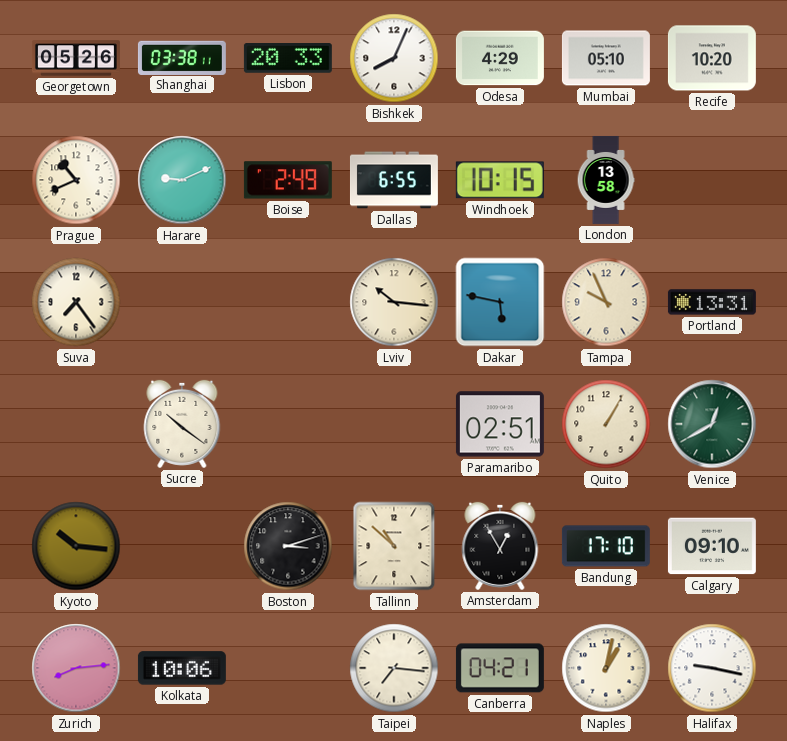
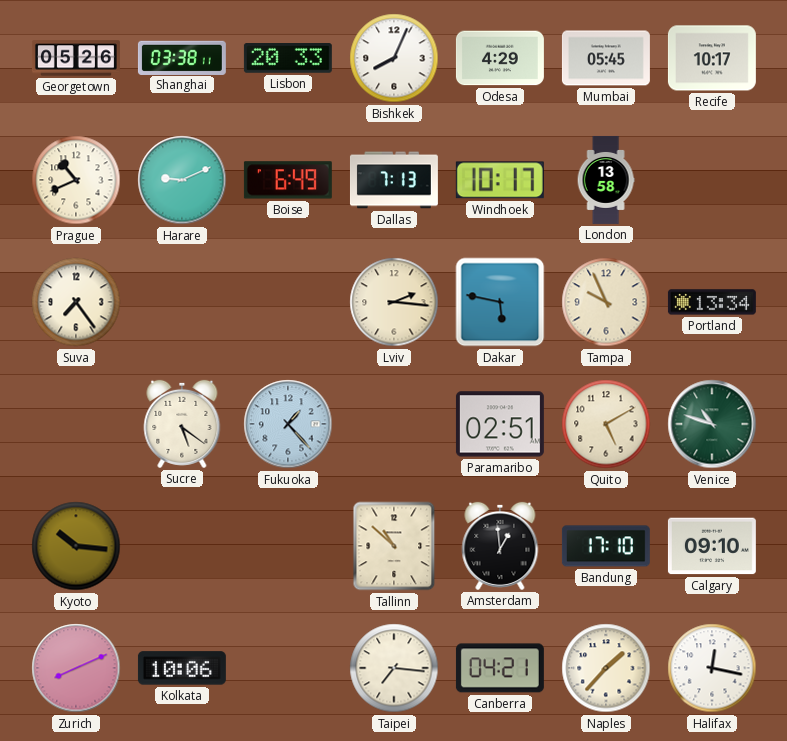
Mumbai: 05:10 -> 05:45 (606, 58)
Recife: 10:20 -> 10:17 (712, 58)
Boise: 2:49 -> 6:49 (288, 180)
Dallas: 6:55 -> 7:13 (394, 180)
Windhoek: 10:15 -> 10:17 (500, 180)
Lviv: 10:16 -> 2:16 (394, 302)
Portland: 13:31 -> 13:34 (712, 302)
Sucre: 10:21 -> 5:21 (182, 424)
Fukuoka: none -> 1:23 (288, 424)
Quito: 1:05 -> 5:10 (606, 424)
Venice: 12:40 -> 10:48 (712, 424)
Boston: 3:12 -> none (288, 546)
Amsterdam: 12:55 -> 12:59 (500, 546)
Zurich: 8:14 -> 8:11 (76, 668)
Naples: 1:02 -> 1:37 (606, 668)
Halifax: 9:17 -> 12:17 (712, 668)
